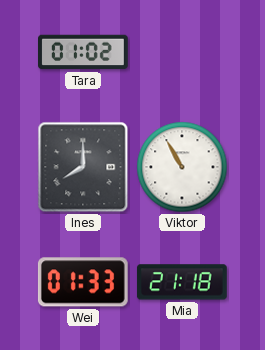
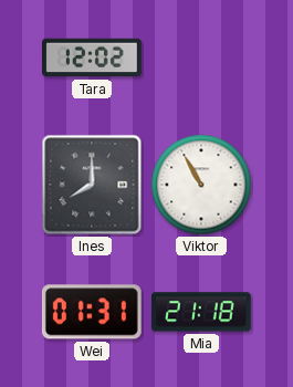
Tara: 01:02 -> 12:02 (93, 57)
Wei: 01:33 -> 01:31 (92, 312)
